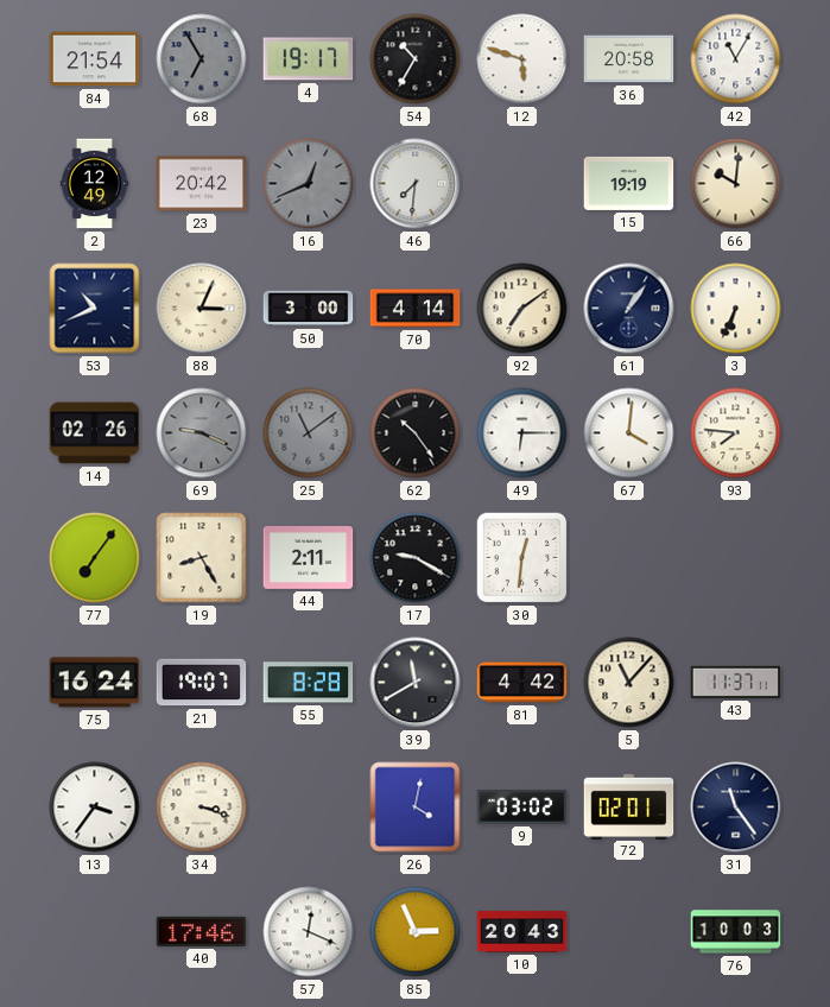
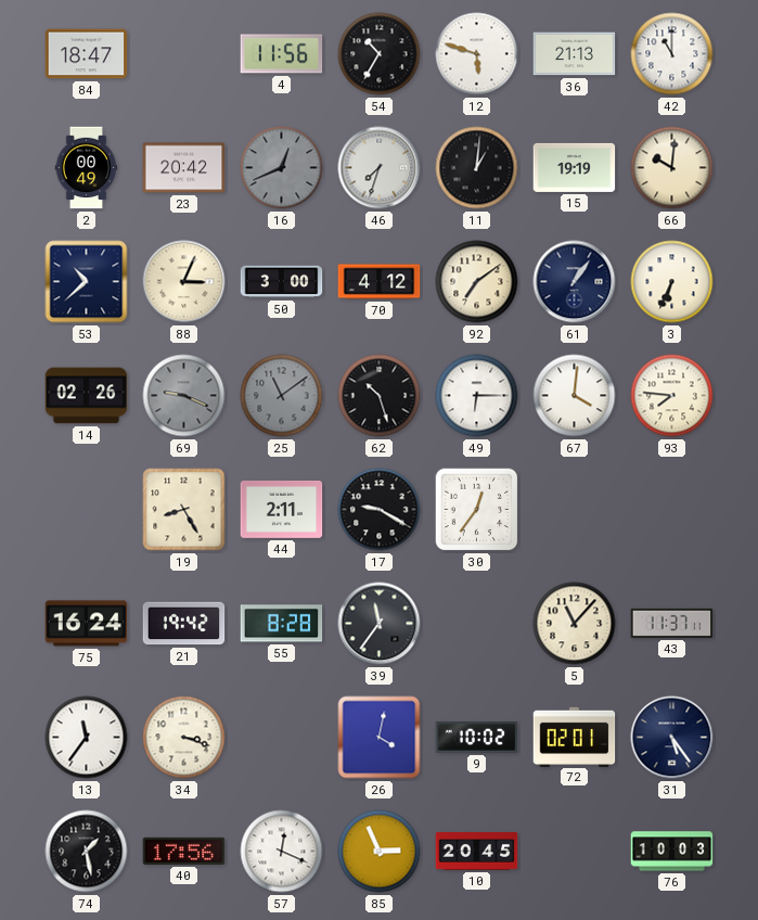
84: 21:54 -> 18:47 (87, 54)
68: 6:55 -> none (202, 59)
4: 19:17 -> 11:56 (282, 54)
36: 20:58 -> 21:13 (575, 54)
42: 11:05 -> 11:00 (672, 54)
2: 12:49 -> 00:49 (87, 168)
46: 7:31 -> 7:33 (380, 168)
11: none -> 1:01 (477, 168)
53: 10:41 -> 10:38 (87, 282)
70: 4:14 -> 4:12 (380, 282)
62: 10:24 -> 10:27 (380, 396)
77: 7:06 -> none (95, 558)
30: 12:31 -> 12:36 (477, 510)
21: 19:07 -> 19:42 (184, 624)
39: 11:40 -> 11:36 (380, 624)
81: 4:42 -> none (522, 683)
13: 3:36 -> 11:36 (87, 738)
9: 03:02 -> 10:02 (477, 738)
31: 11:24 -> 5:24 (672, 738)
74: none -> 1:28 (87, 852)
40: 17:46 -> 17:56 (184, 851)
10: 20:43 -> 20:45 (477, 852)
